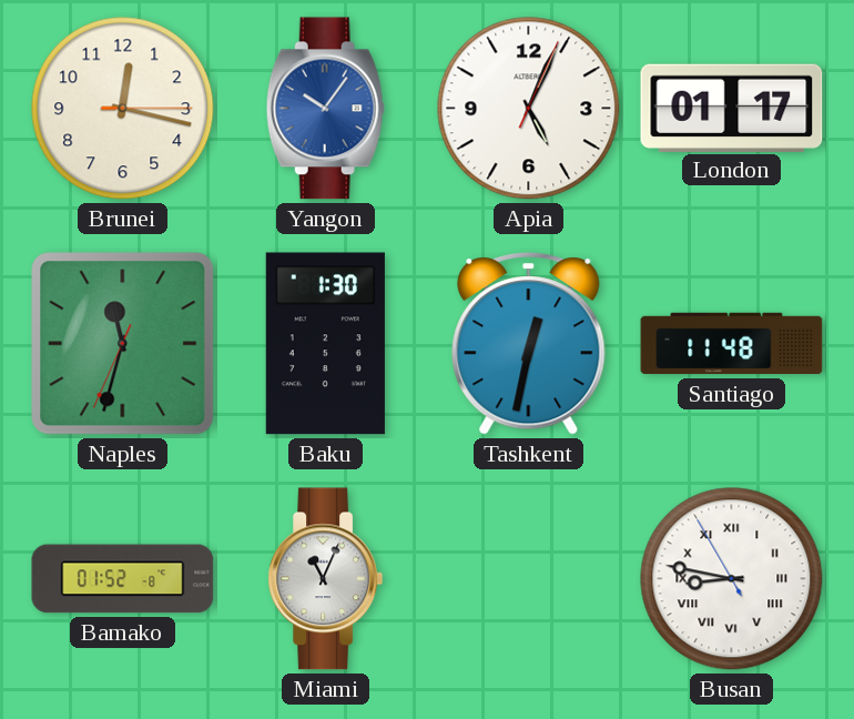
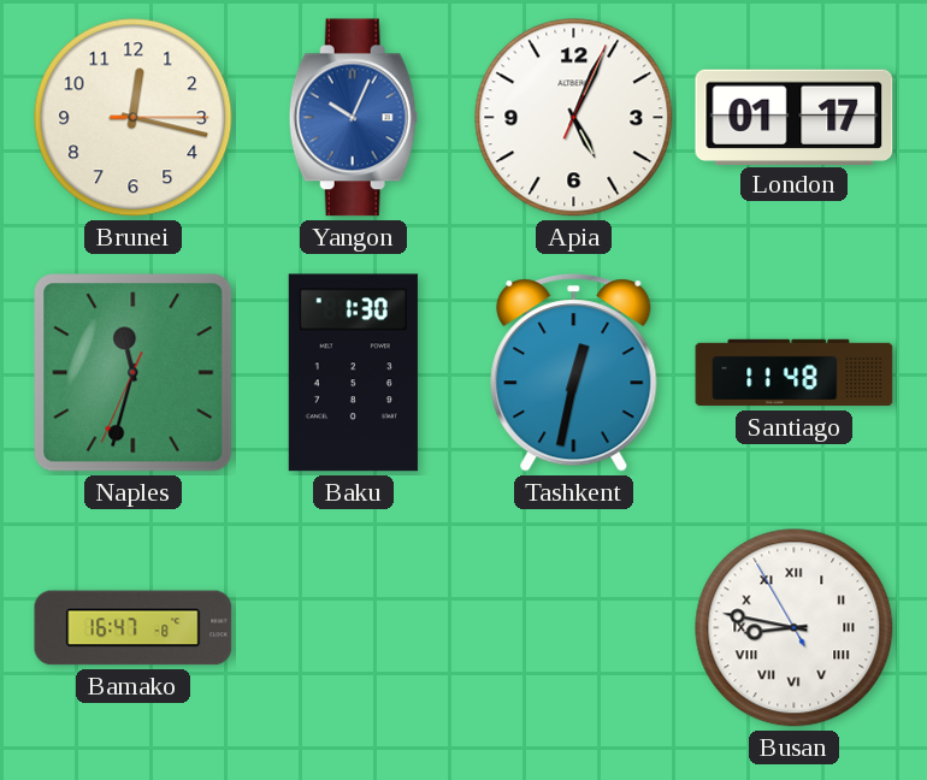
Yangon: 10:06 -> 10:04 (353, 118)
Bamako: 01:52 -> 16:47 (134, 628)
Miami: 11:04 -> none (325, 579)
